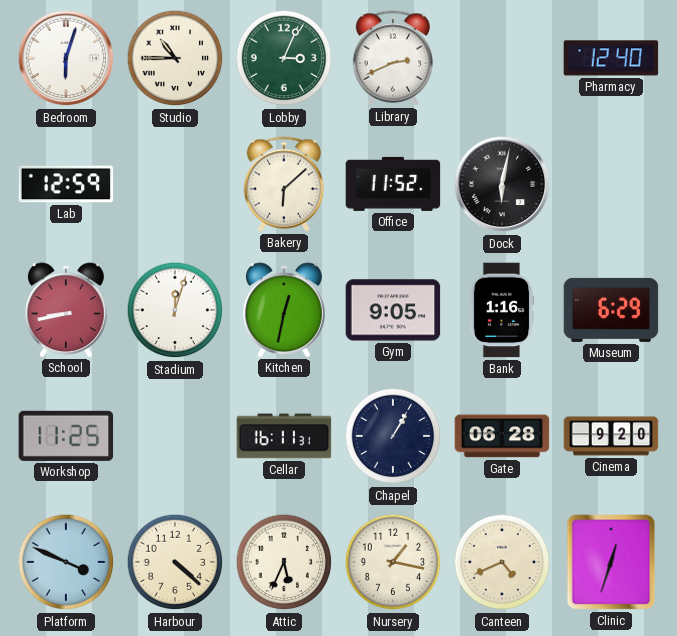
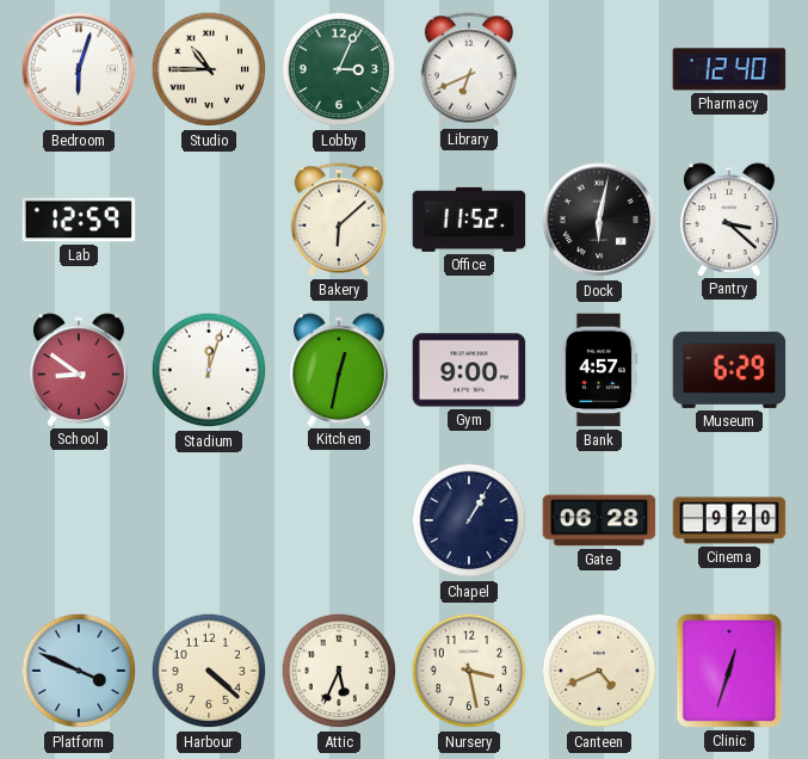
Library: 2:41 -> 6:41 (469, 69)
Pantry: none -> 3:22 (730, 220)
School: 8:43 -> 8:51 (80, 370)
Gym: 9:05 -> 9:00 (469, 370)
Bank: 1:16 -> 4:57 (599, 370)
Workshop: 11:25 -> none (66, 436)
Cellar: 16:11 -> none (284, 436)
Nursery: 1:17 -> 3:28 (469, 671)
